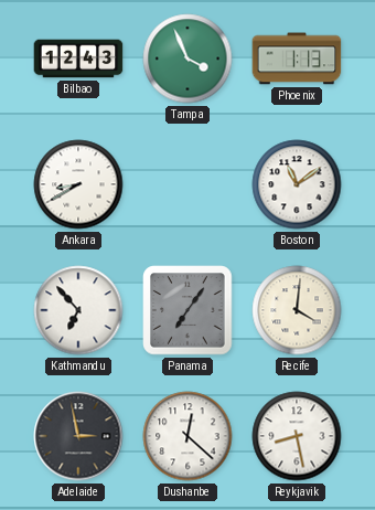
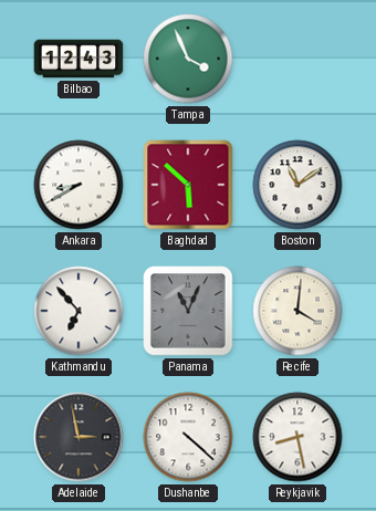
Phoenix: 1:13 -> none (297, 59)
Baghdad: none -> 5:52 (188, 185)
Panama: 7:06 -> 11:04 (188, 311)
Dushanbe: 12:22 -> 4:22 (188, 437)
